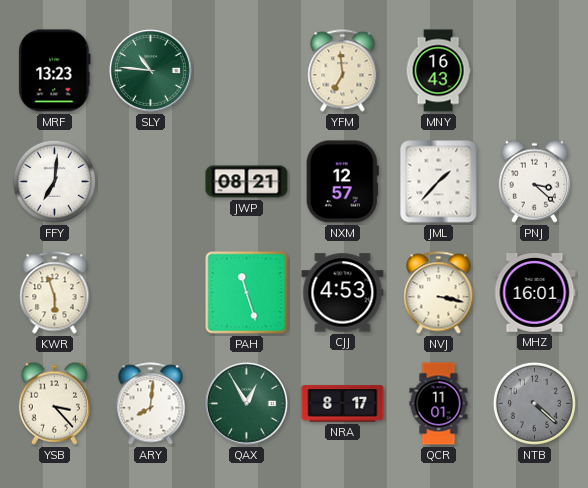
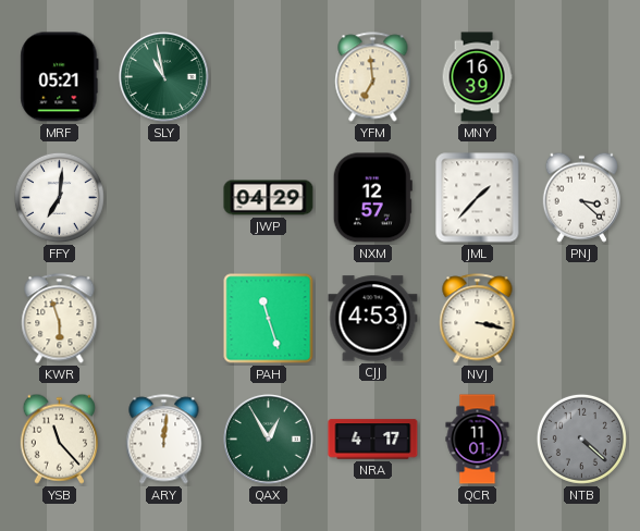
MRF: 13:23 -> 05:21 (60, 77)
SLY: 10:46 -> 10:58 (163, 76)
MNY: 16:43 -> 16:39 (477, 77)
JWP: 08:21 -> 04:29 (269, 198)
MHZ: 16:01 -> none (535, 293)
YSB: 3:23 -> 11:23 (59, 439)
ARY: 8:01 -> 12:01 (164, 440)
NRA: 8:17 -> 4:17 (373, 440)
